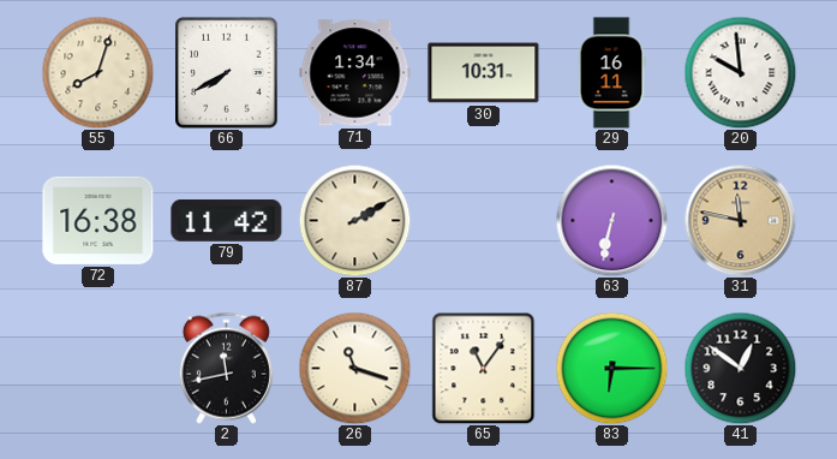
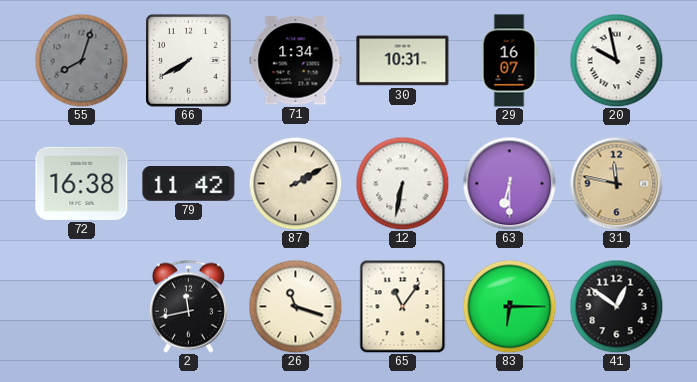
55 dial: cream -> grey (81, 60)
29: 16:11 -> 16:07 (509, 61)
20: 9:59 -> 9:58 (616, 60)
12: none -> 6:32 (402, 183)
63: 6:32 -> 6:30 (509, 183)
